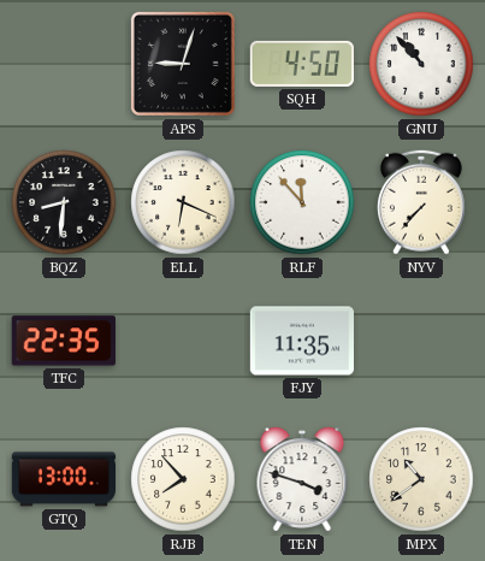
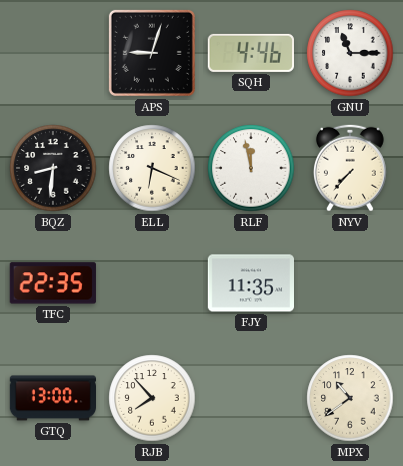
SQH: 4:50 -> 4:46 (251, 53)
GNU: 10:53 -> 11:15 (350, 53)
RLF: 11:53 -> 11:58 (251, 168)
TEN: 3:48 -> none (302, 479)
